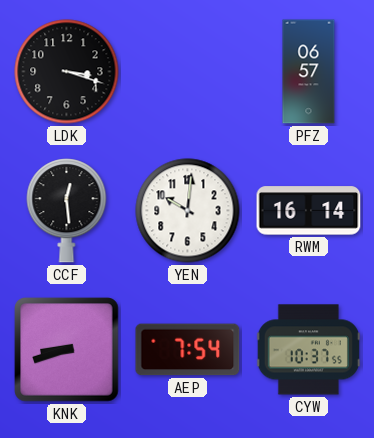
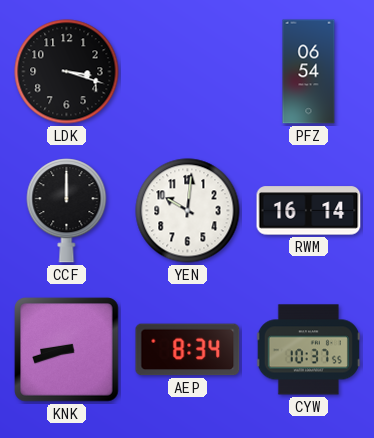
PFZ: 06:57 -> 06:54 (309, 72)
CCF: 12:29 -> 12:00 (67, 211)
AEP: 7:54 -> 8:34 (188, 350)
